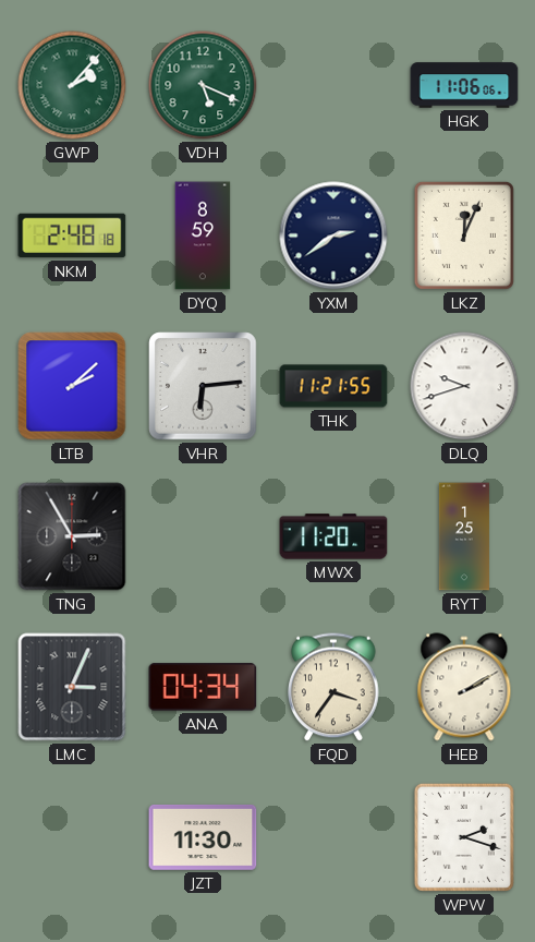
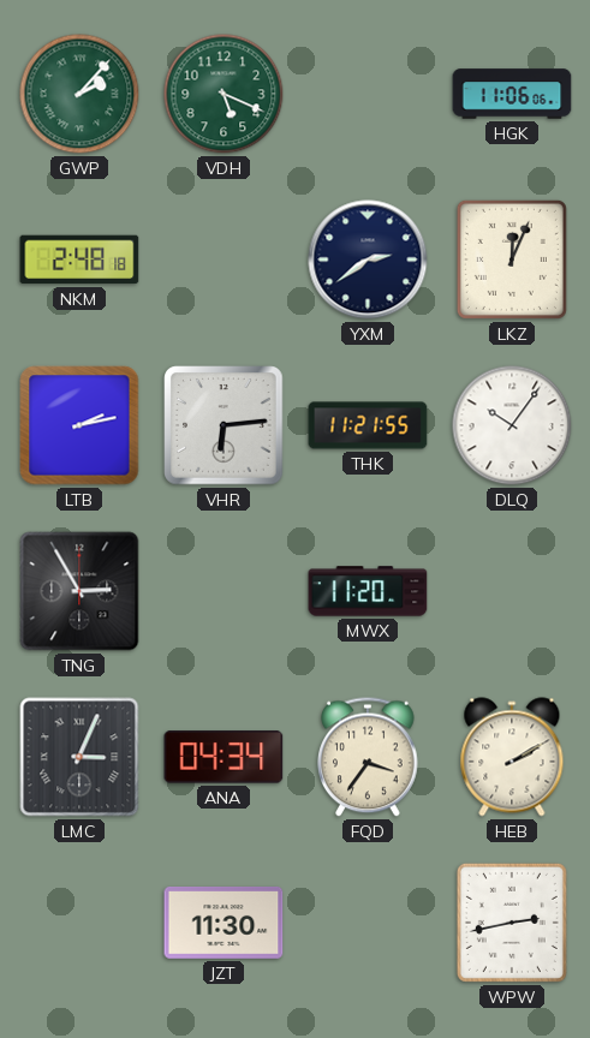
DYQ: 8:59 -> none (203, 235)
LTB: 2:08 -> 2:13 (79, 425)
DLQ: 9:42 -> 10:06 (512, 425)
RYT: 1:25 -> none (464, 536)
WPW: 2:18 -> 2:43 (512, 923)
